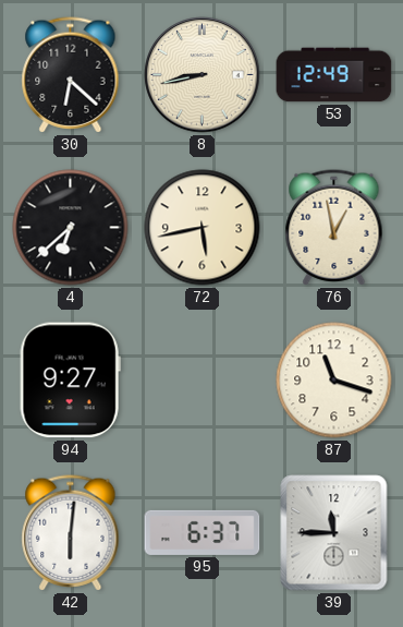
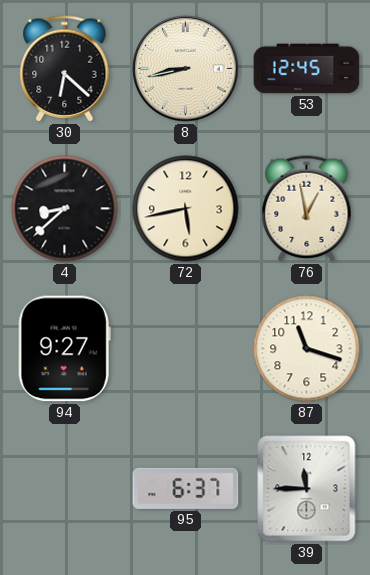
53: 12:49 -> 12:45 (307, 69)
4: 6:38 -> 8:38 (65, 209)
42: 6:01 -> none (71, 533)
